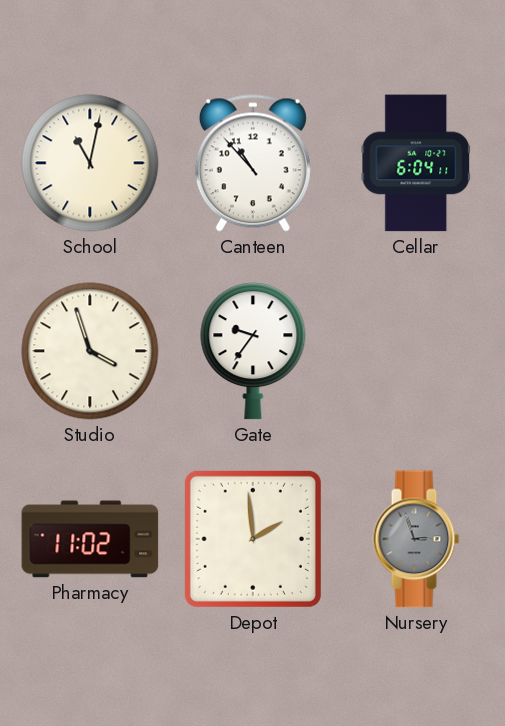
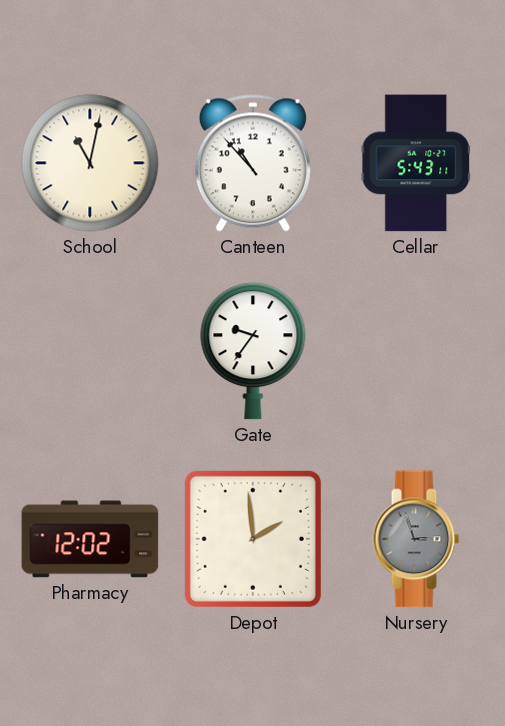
Cellar: 6:04 -> 5:43 (416, 163)
Studio: 3:57 -> none (90, 351)
Pharmacy: 11:02 -> 12:02 (90, 539)
